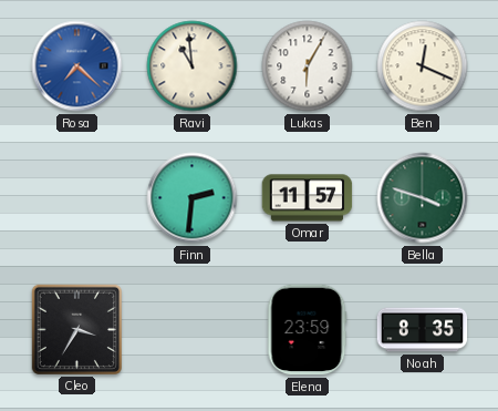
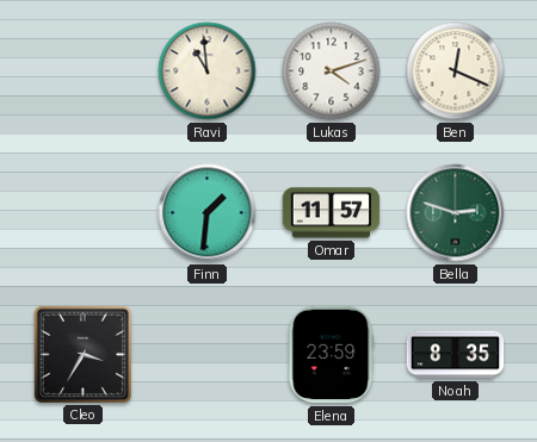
Rosa: 7:22 -> none (77, 66)
Lukas: 6:05 -> 4:12 (332, 71)
Finn: 2:31 -> 1:31 (208, 213)
Bella: 3:48 -> 2:48 (456, 213)
